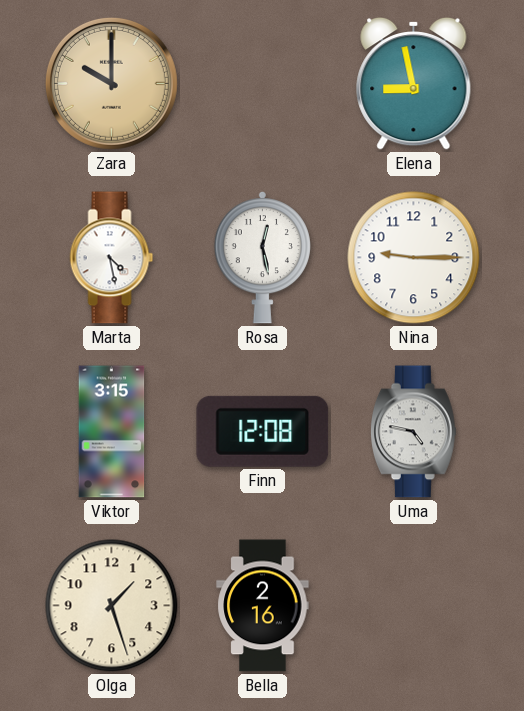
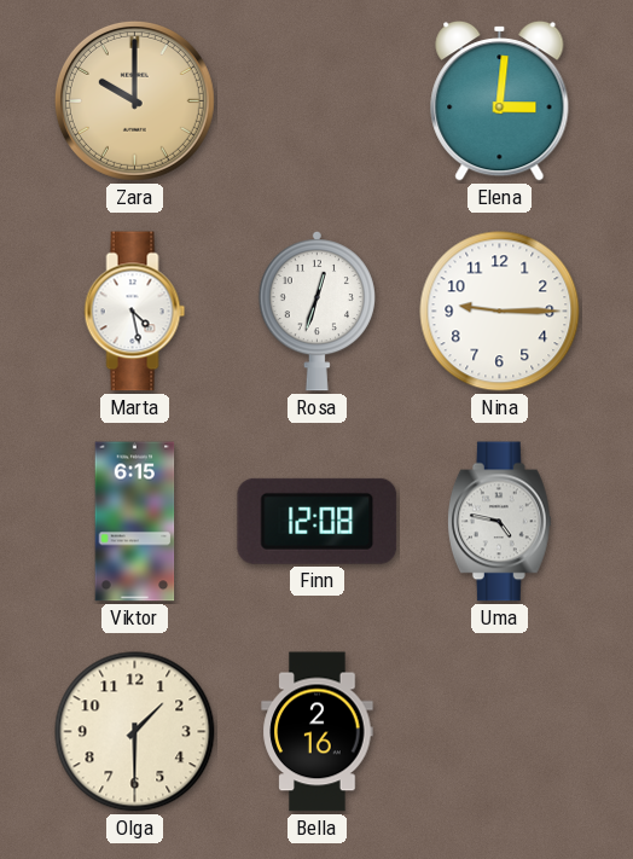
Elena: 8:58 -> 3:01 (500, 100)
Rosa: 12:28 -> 12:33 (316, 310)
Viktor: 3:15 -> 6:15 (135, 522)
Olga: 1:27 -> 1:30 (135, 732)
